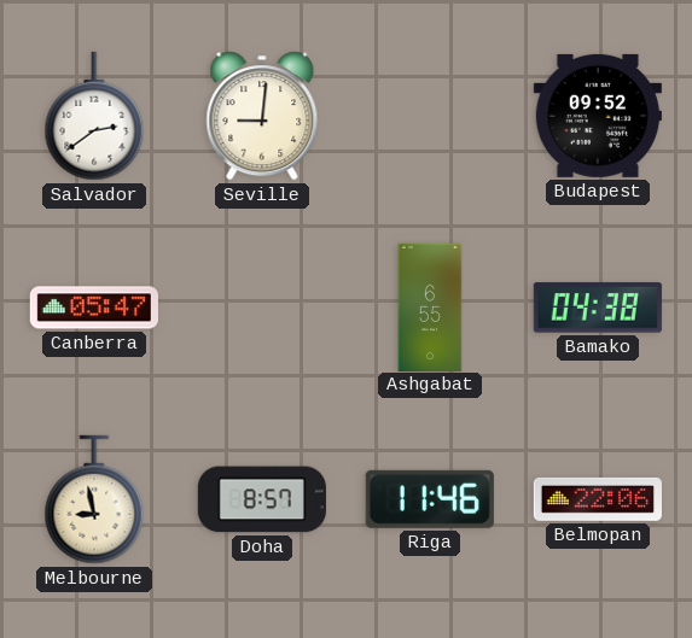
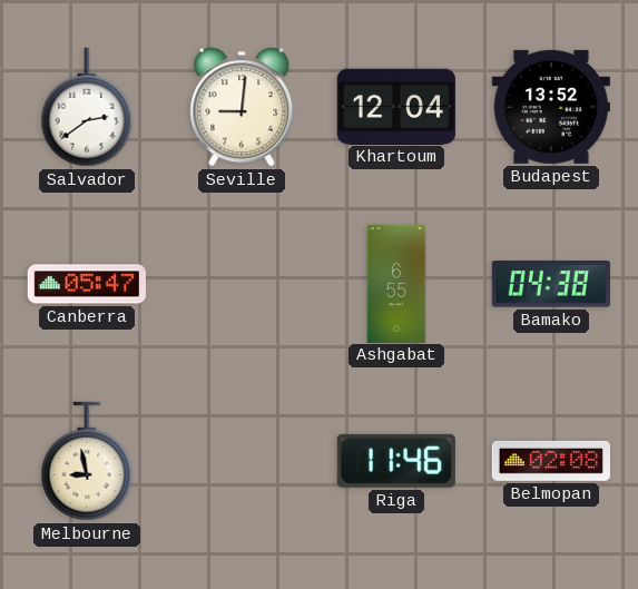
Khartoum: none -> 12:04 (396, 106)
Budapest: 09:52 -> 13:52 (551, 107)
Doha: 8:57 -> none (262, 499)
Belmopan: 22:06 -> 02:08 (551, 461)
